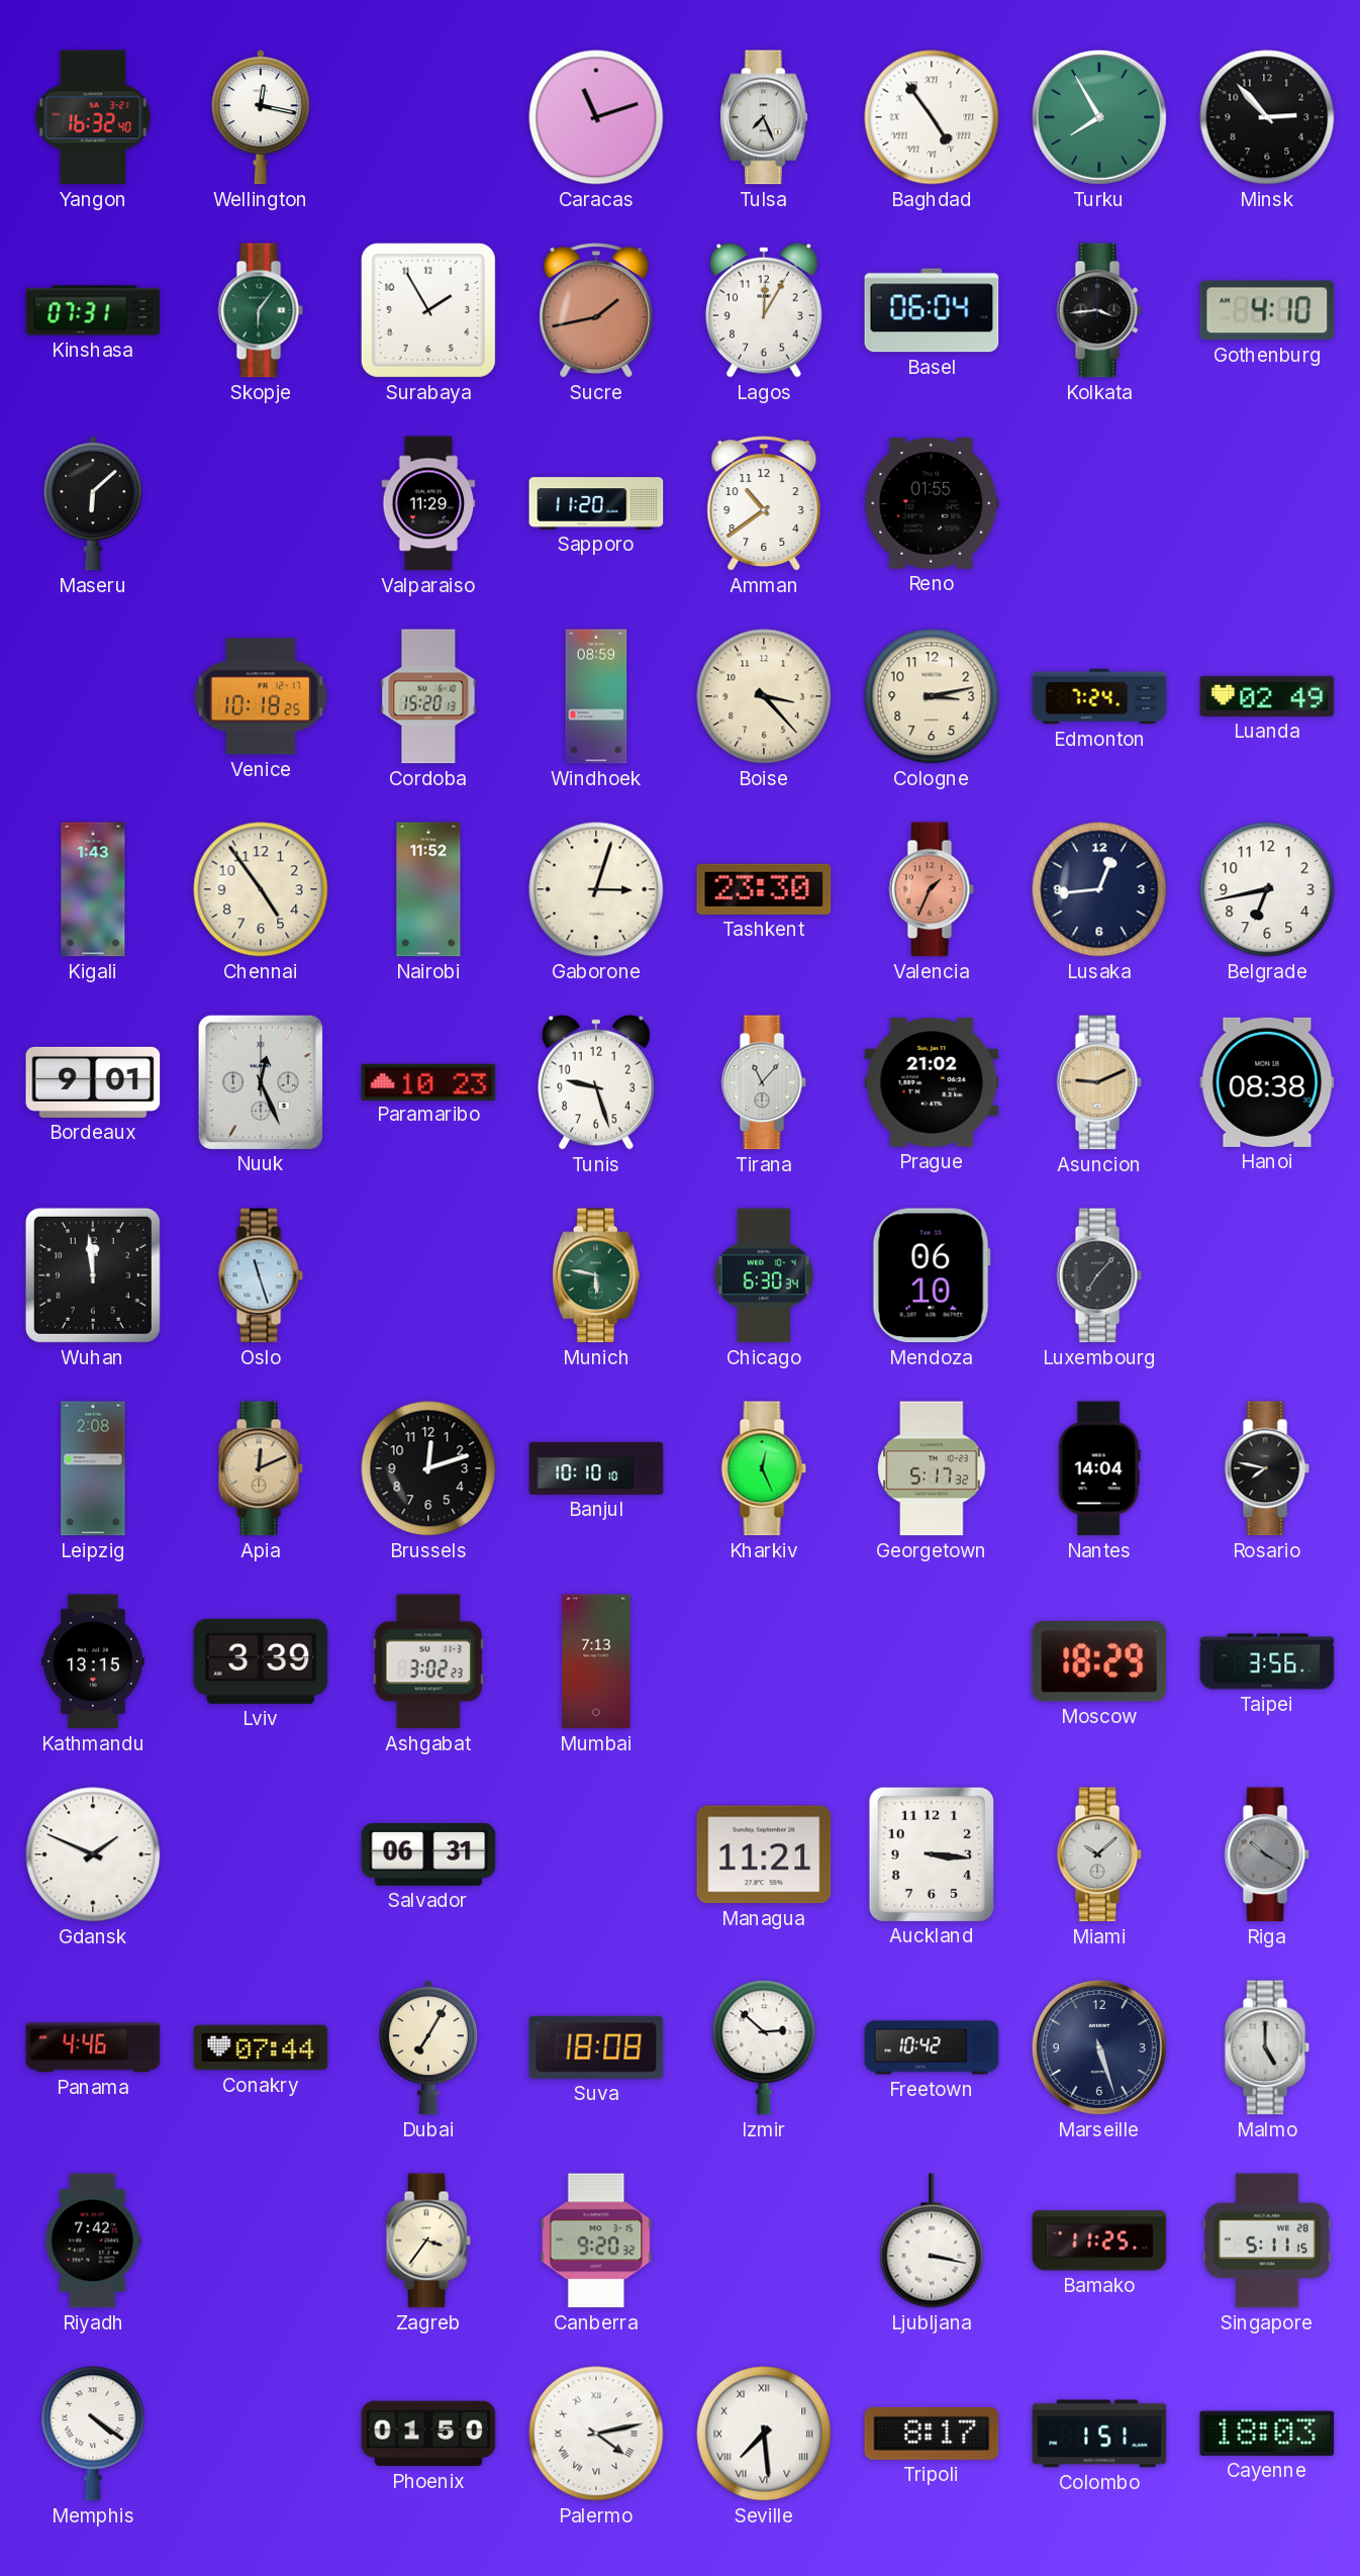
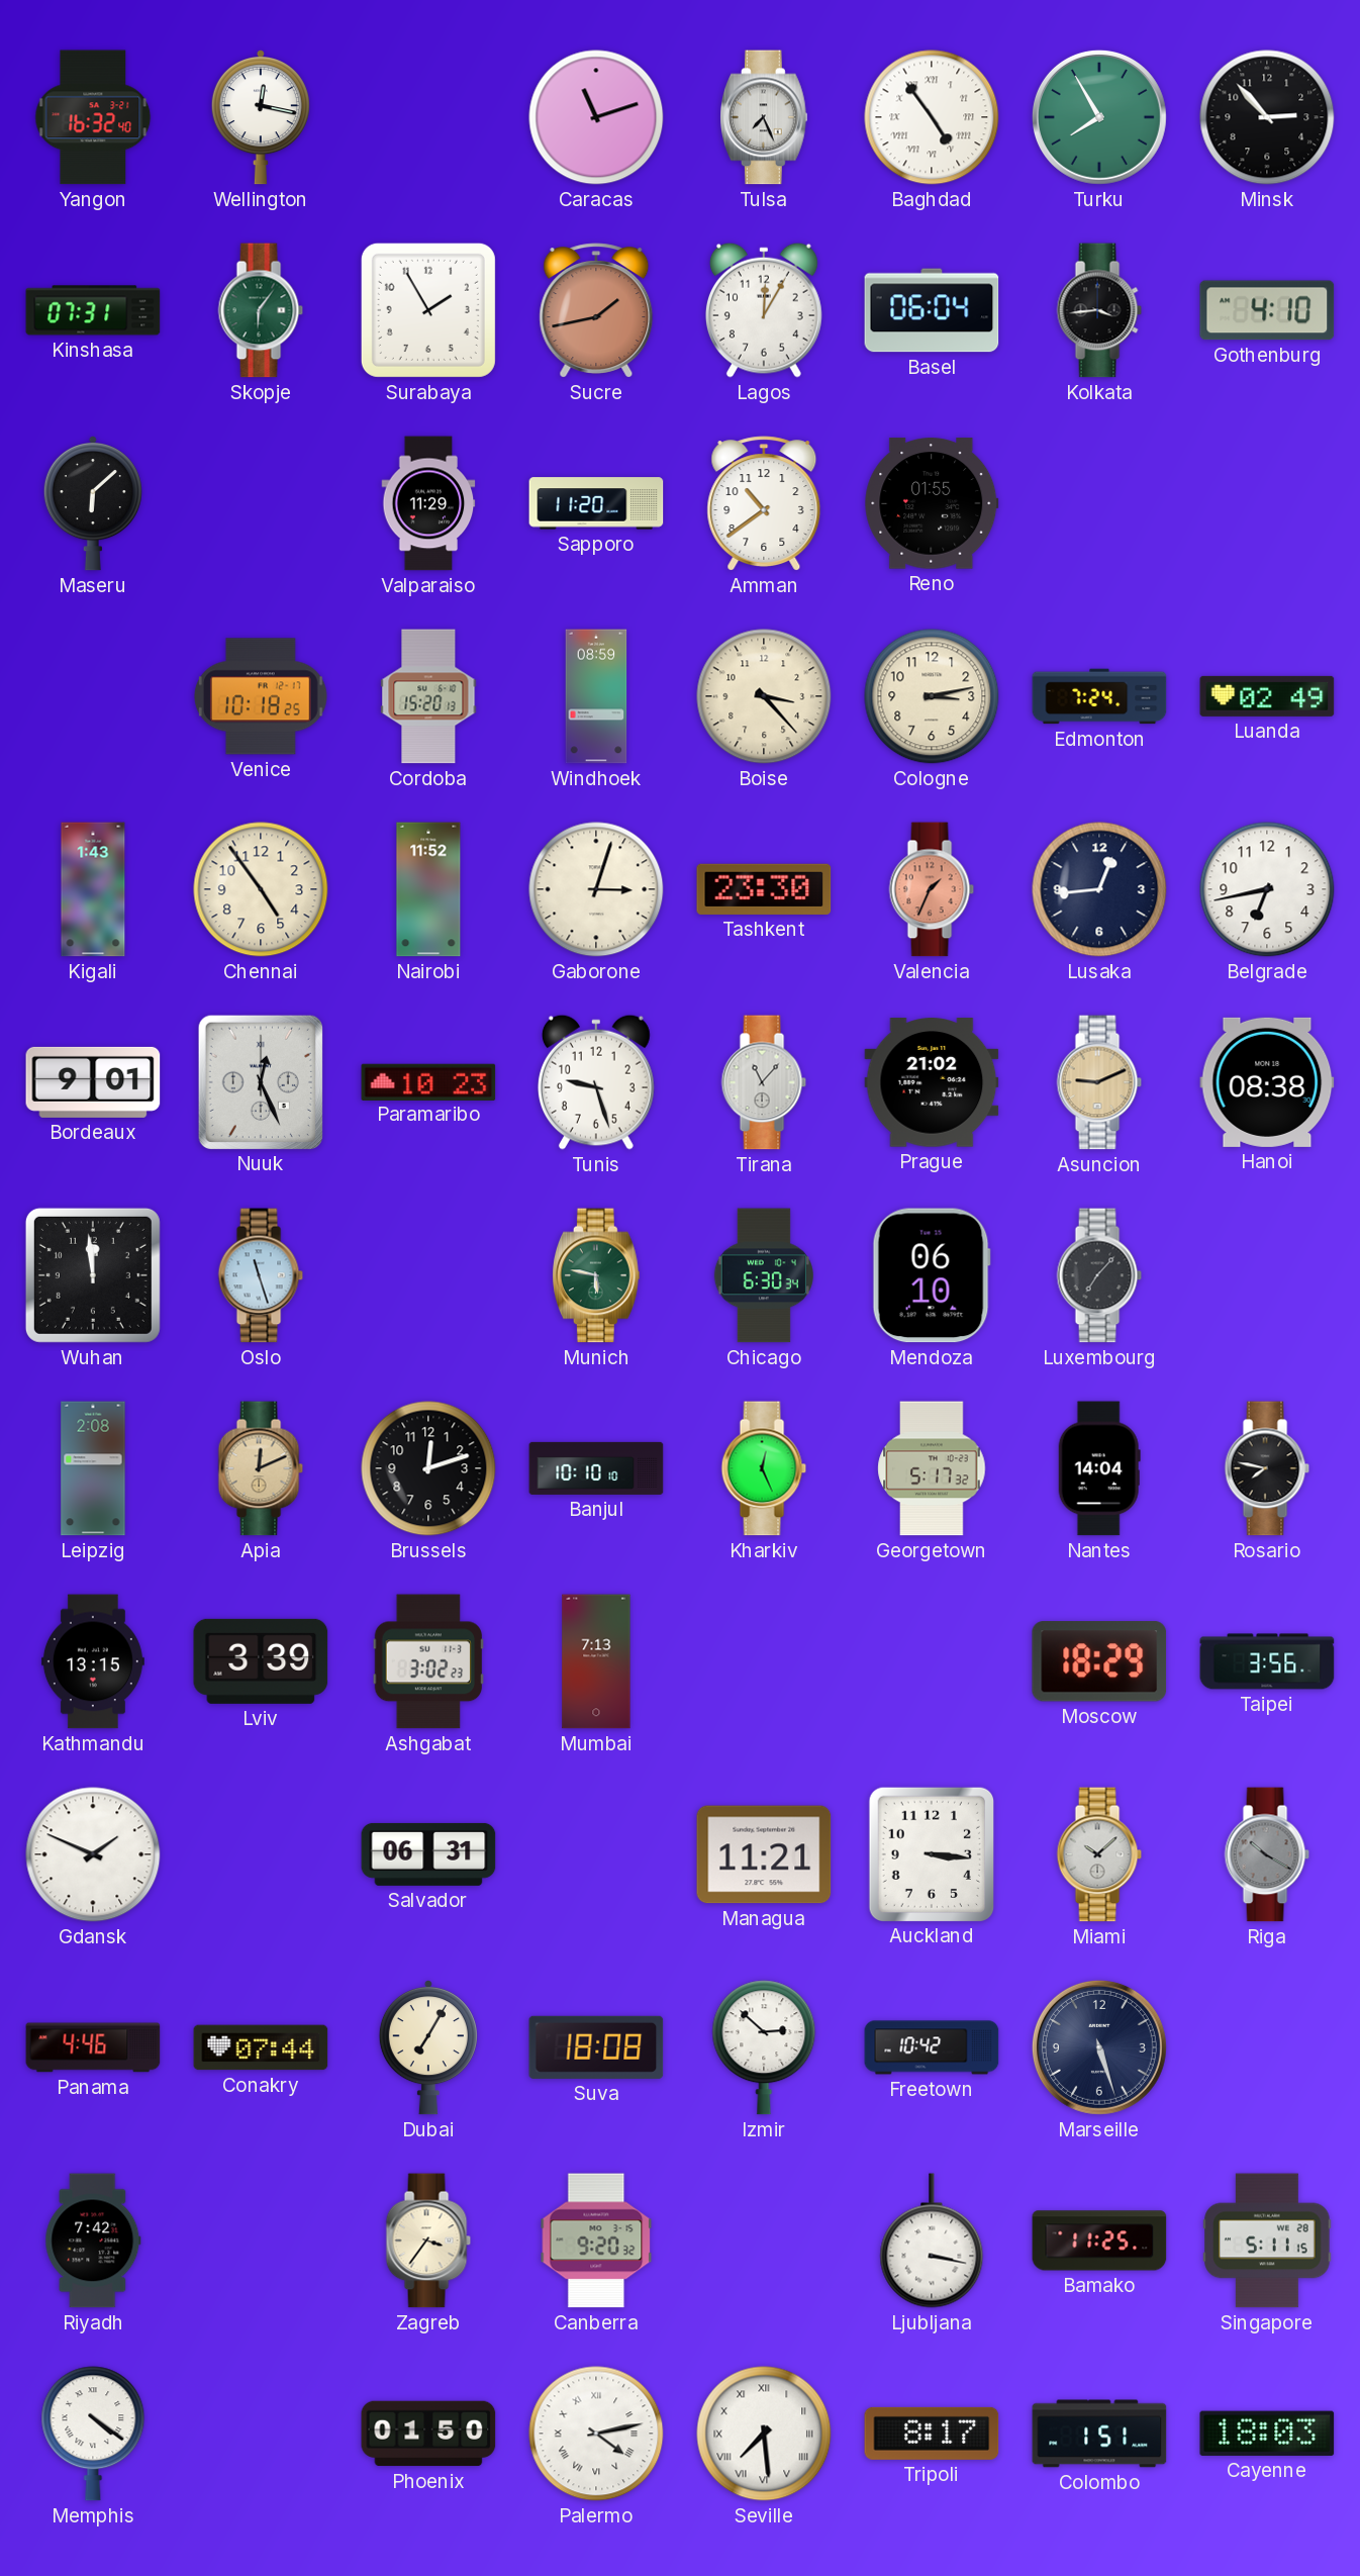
Malmo: 5:00 -> none (1267, 2047)
